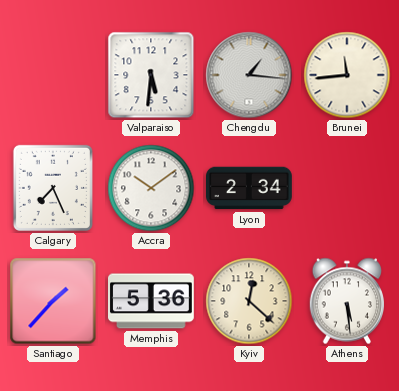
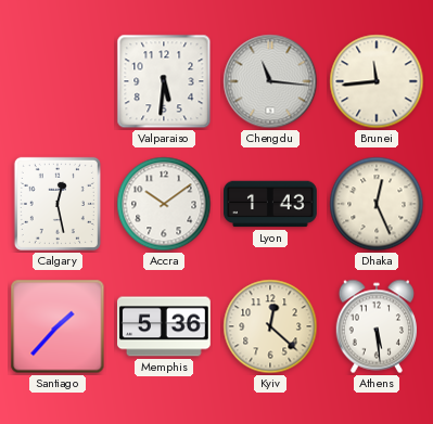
Chengdu: 1:16 -> 11:16 (270, 81)
Calgary: 7:26 -> 12:28 (58, 204)
Lyon: 2:34 -> 1:43 (271, 204)
Dhaka: none -> 12:26 (377, 204)
